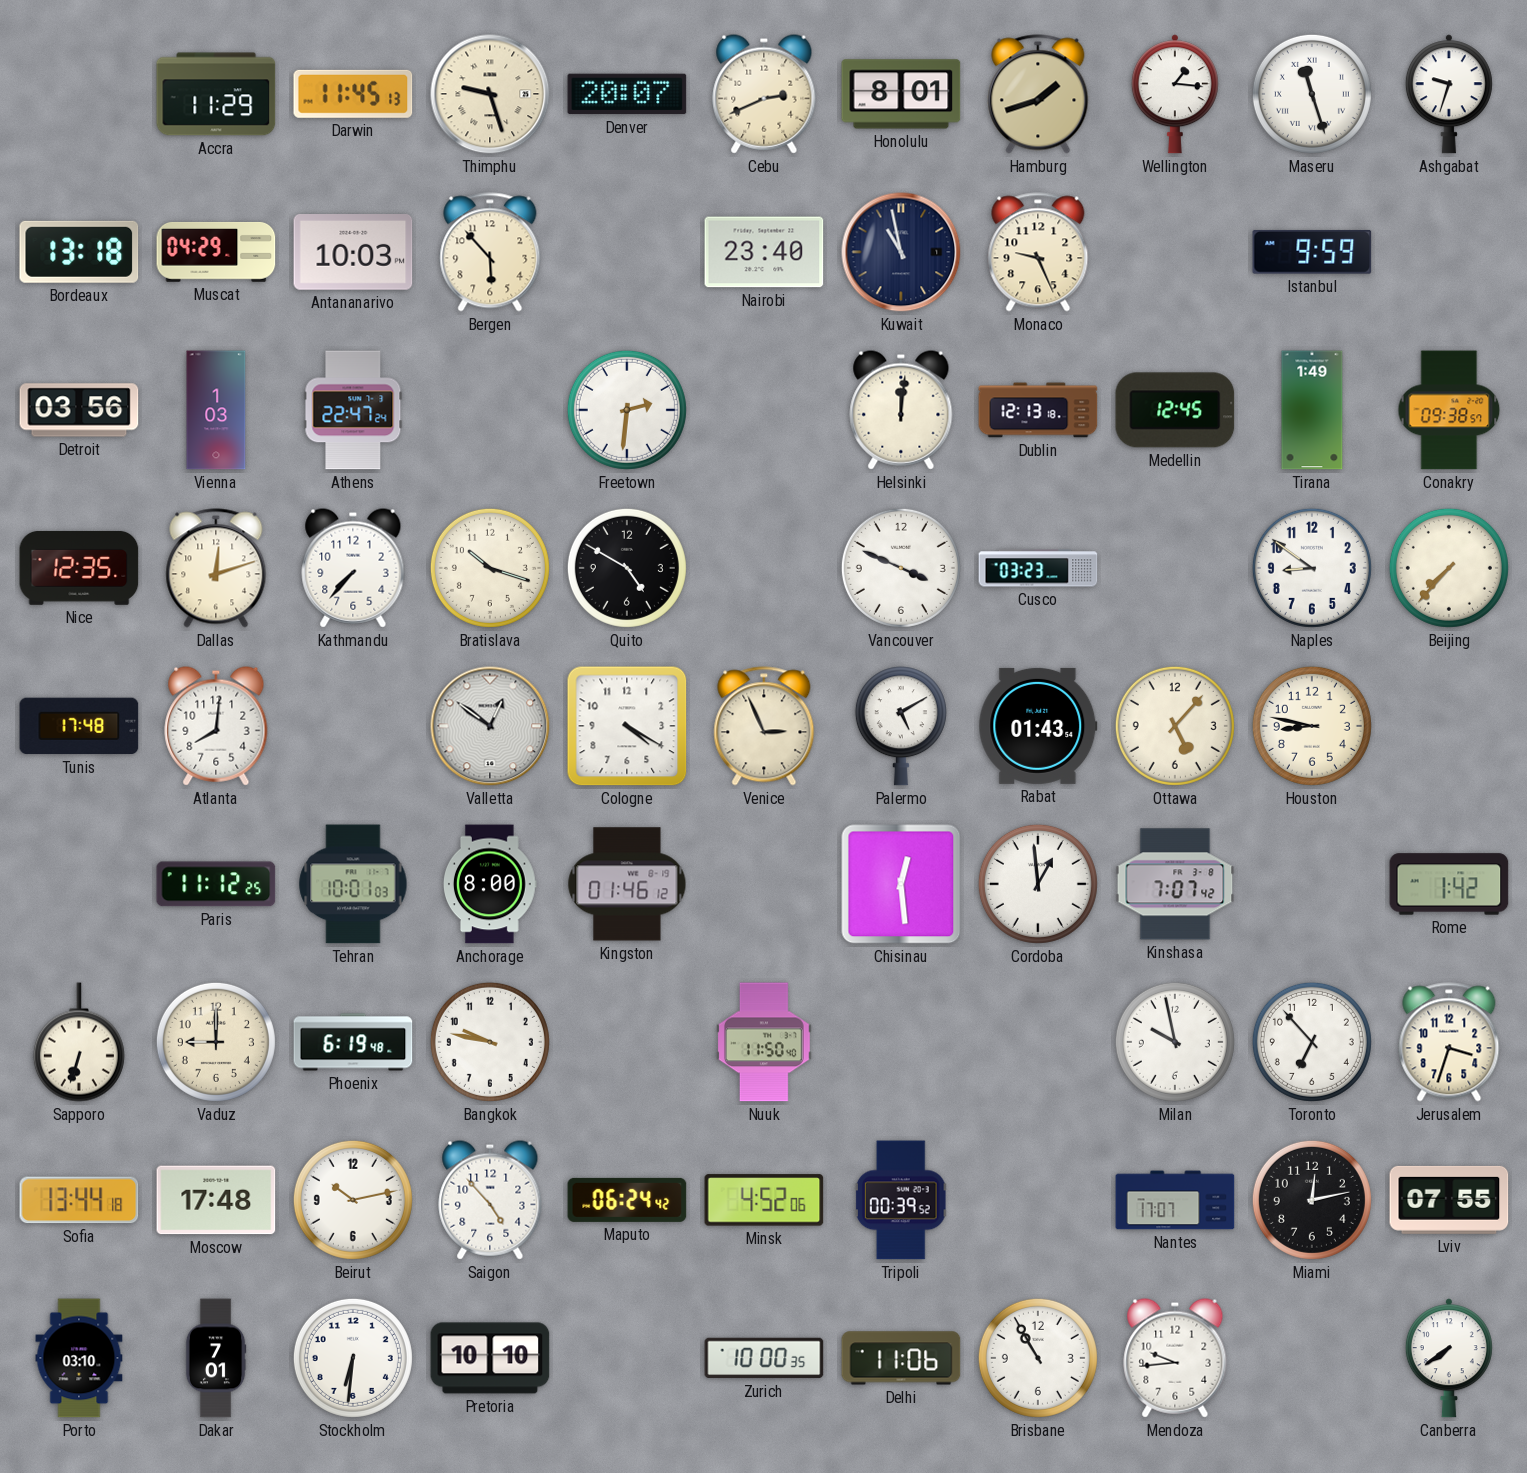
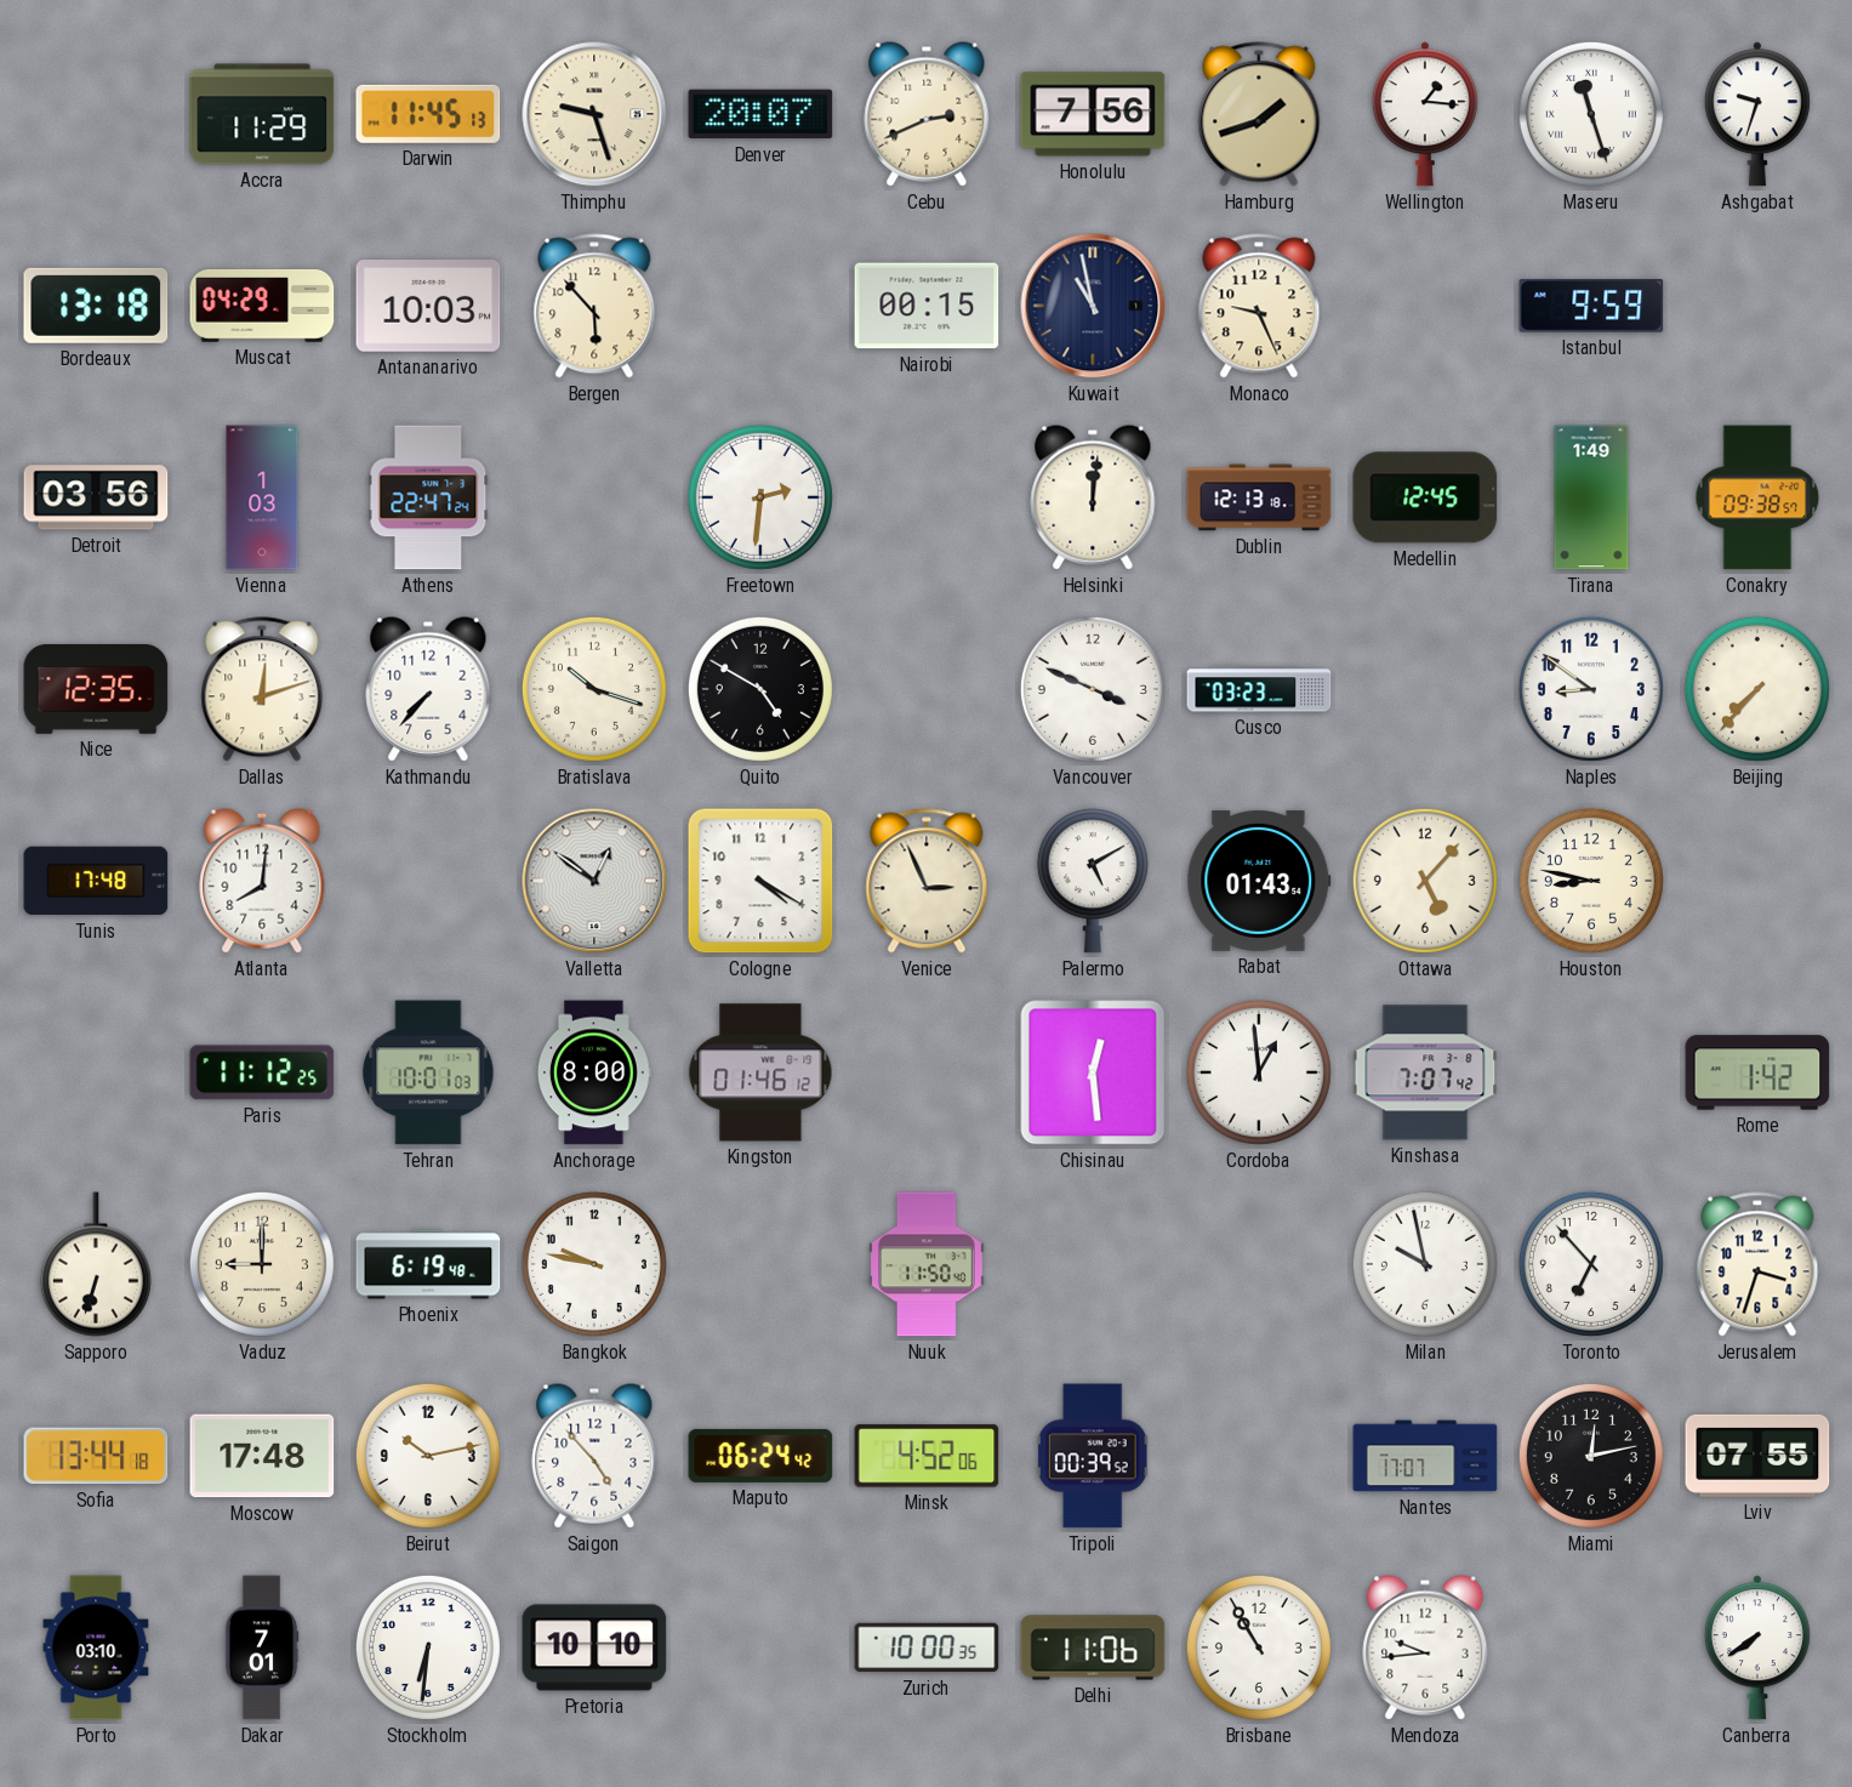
Honolulu: 8:01 -> 7:56 (1093, 114)
Nairobi: 23:40 -> 00:15 (927, 306)
